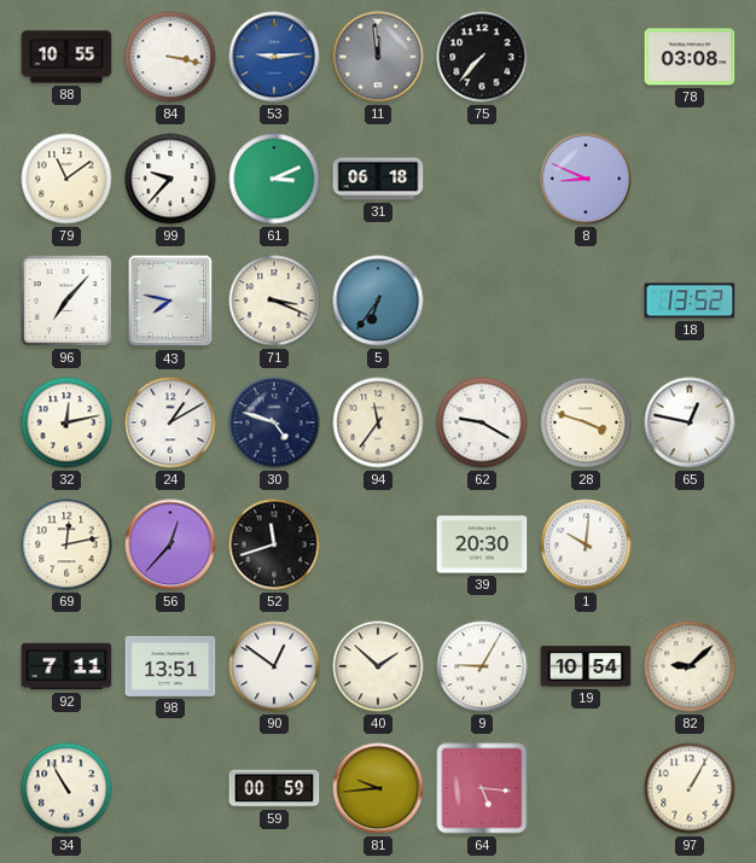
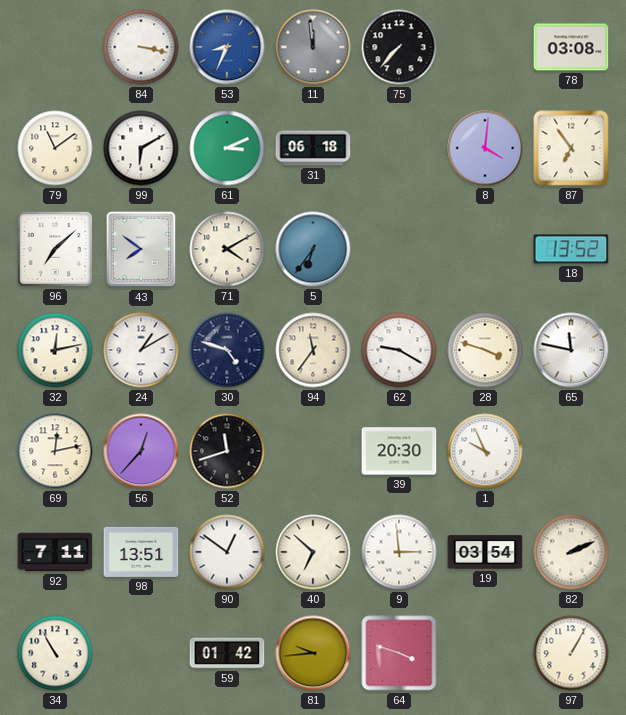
88: 10:55 -> none (66, 57)
53: 9:14 -> 8:34 (227, 47)
99: 9:37 -> 6:10 (141, 148)
8: 8:49 -> 4:01 (485, 148)
87: none -> 6:54 (571, 148)
96: 7:07 -> 7:08 (55, 249)
43: 7:47 -> 7:51 (141, 249)
71: 3:19 -> 4:10 (227, 249)
65: 12:47 -> 11:47 (571, 350)
1: 10:01 -> 9:56 (485, 451)
40: 1:52 -> 6:52 (313, 552)
9: 9:05 -> 2:59 (399, 552)
19: 10:54 -> 03:54 (485, 552)
82: 9:08 -> 2:11 (571, 552)
59: 00:59 -> 01:42 (227, 653)
64: 5:16 -> 3:48 (399, 653)
